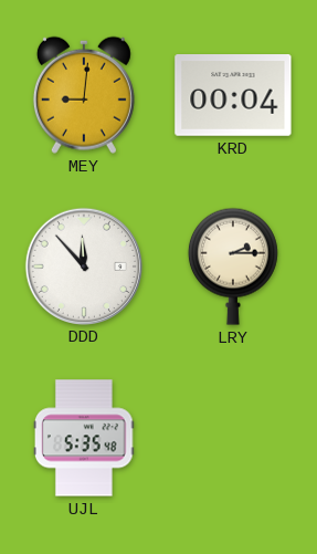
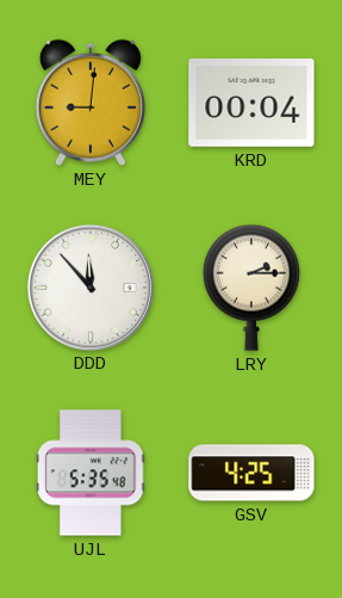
GSV: none -> 4:25 (251, 473)
